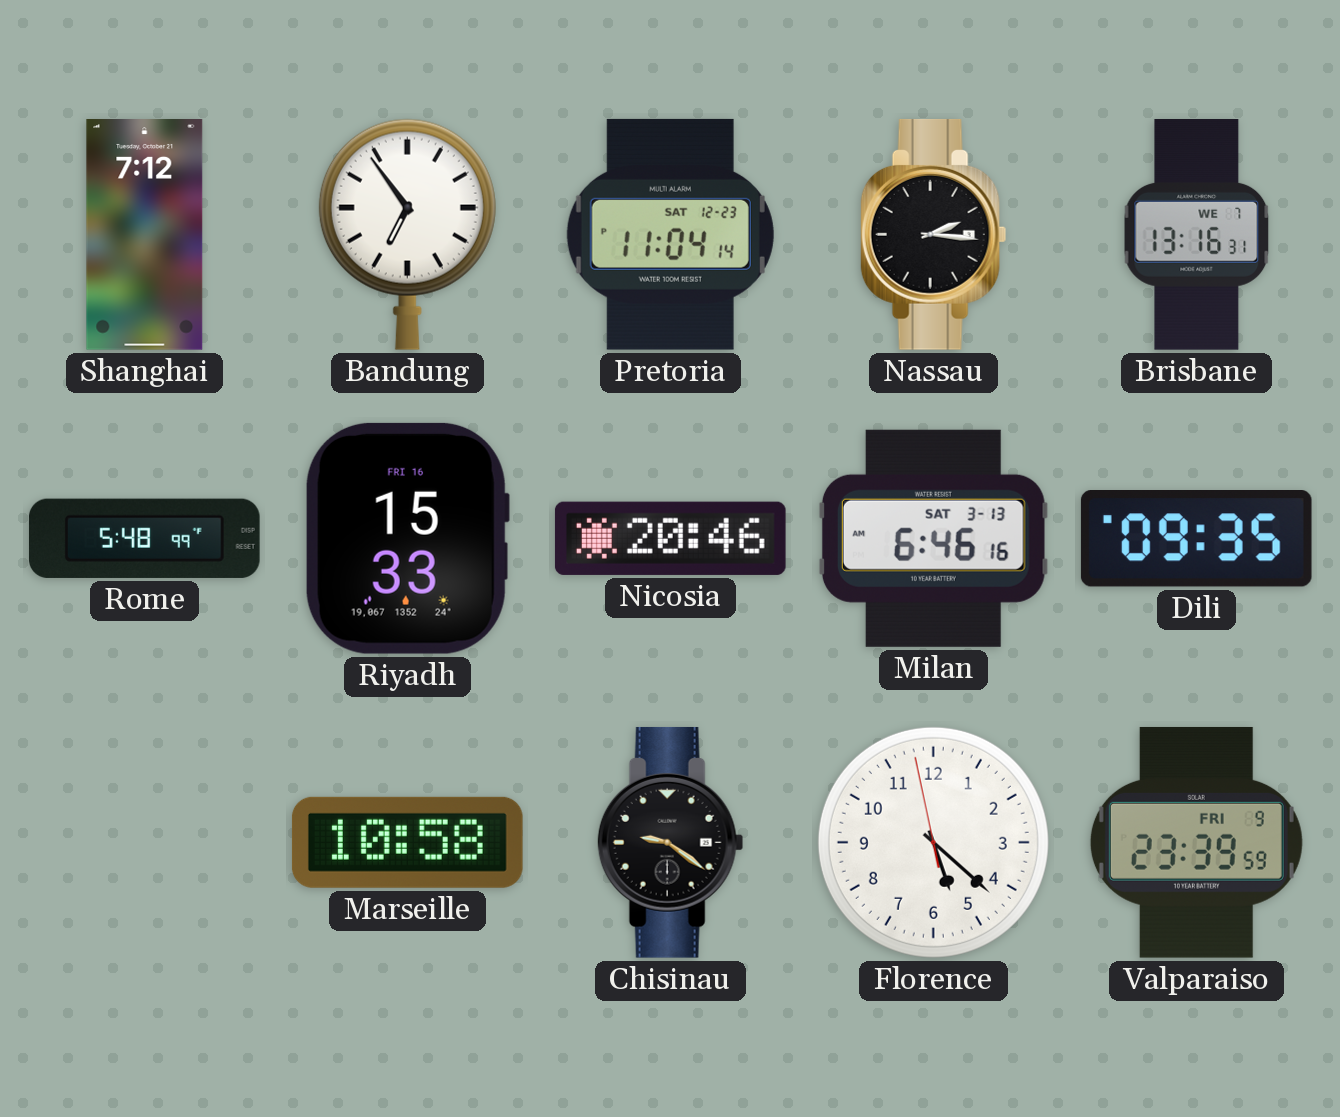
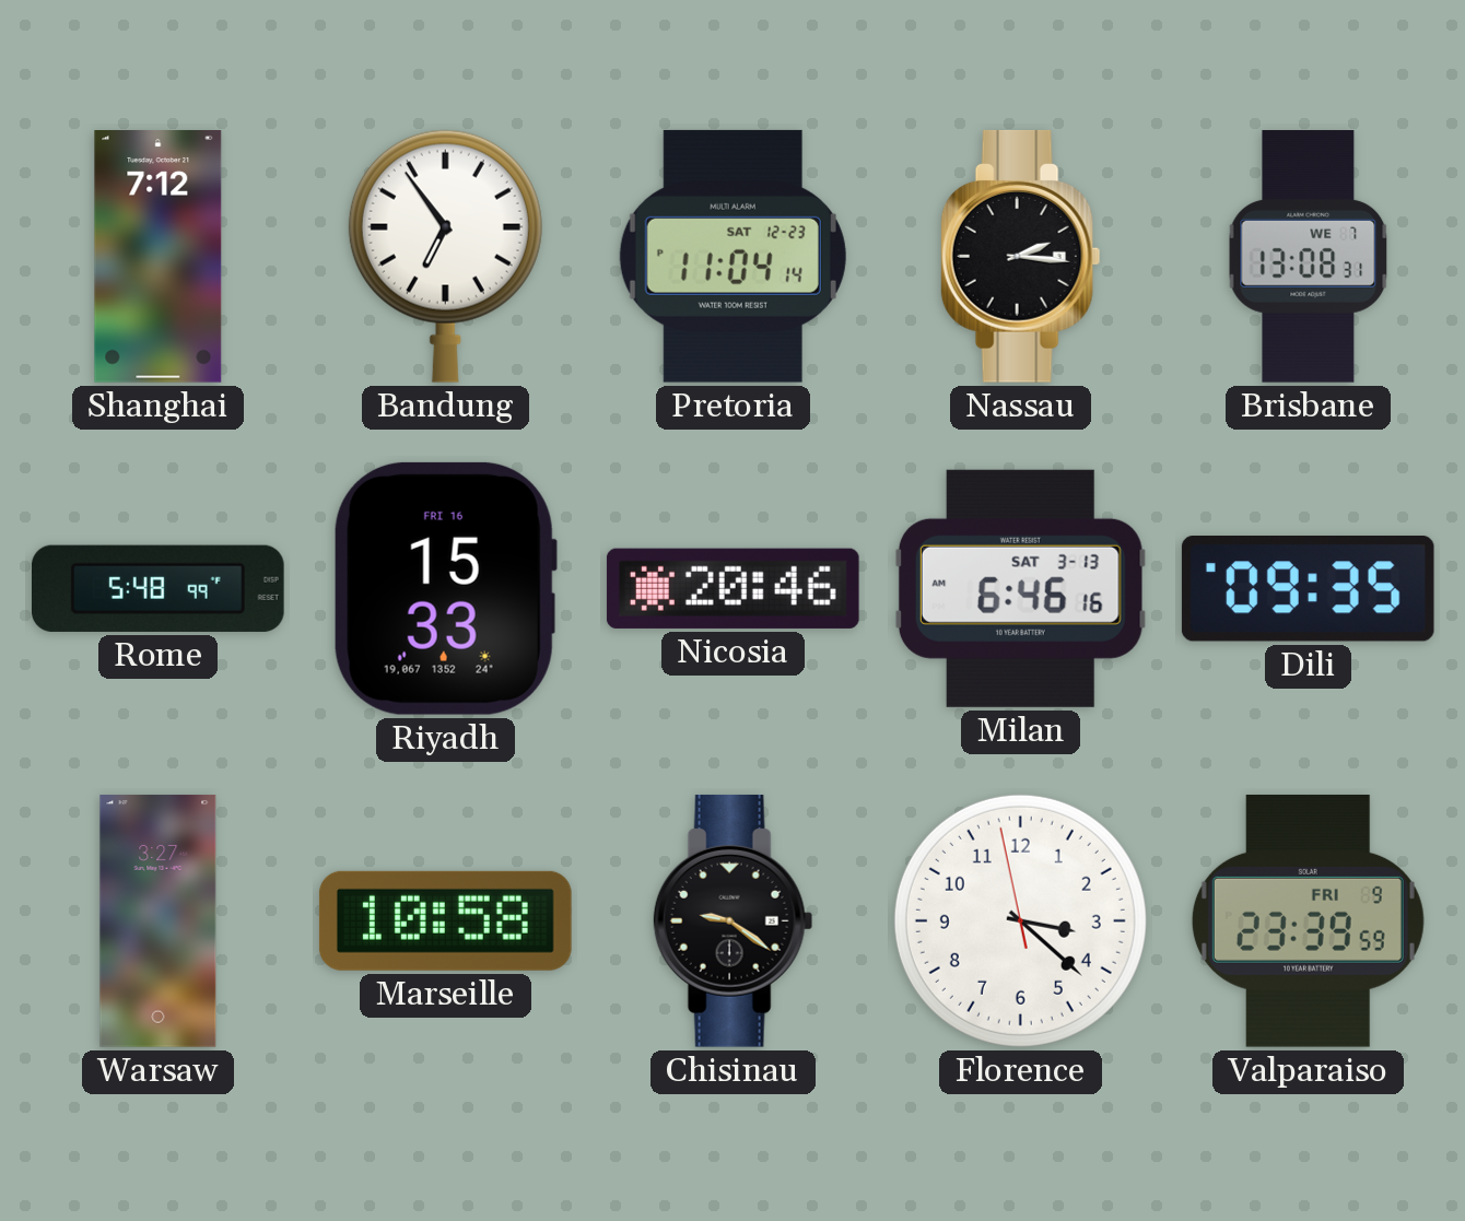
Brisbane: 13:16 -> 13:08 (1309, 257)
Warsaw: none -> 3:27 (159, 921)
Florence: 5:21 -> 3:21 (1020, 920)
